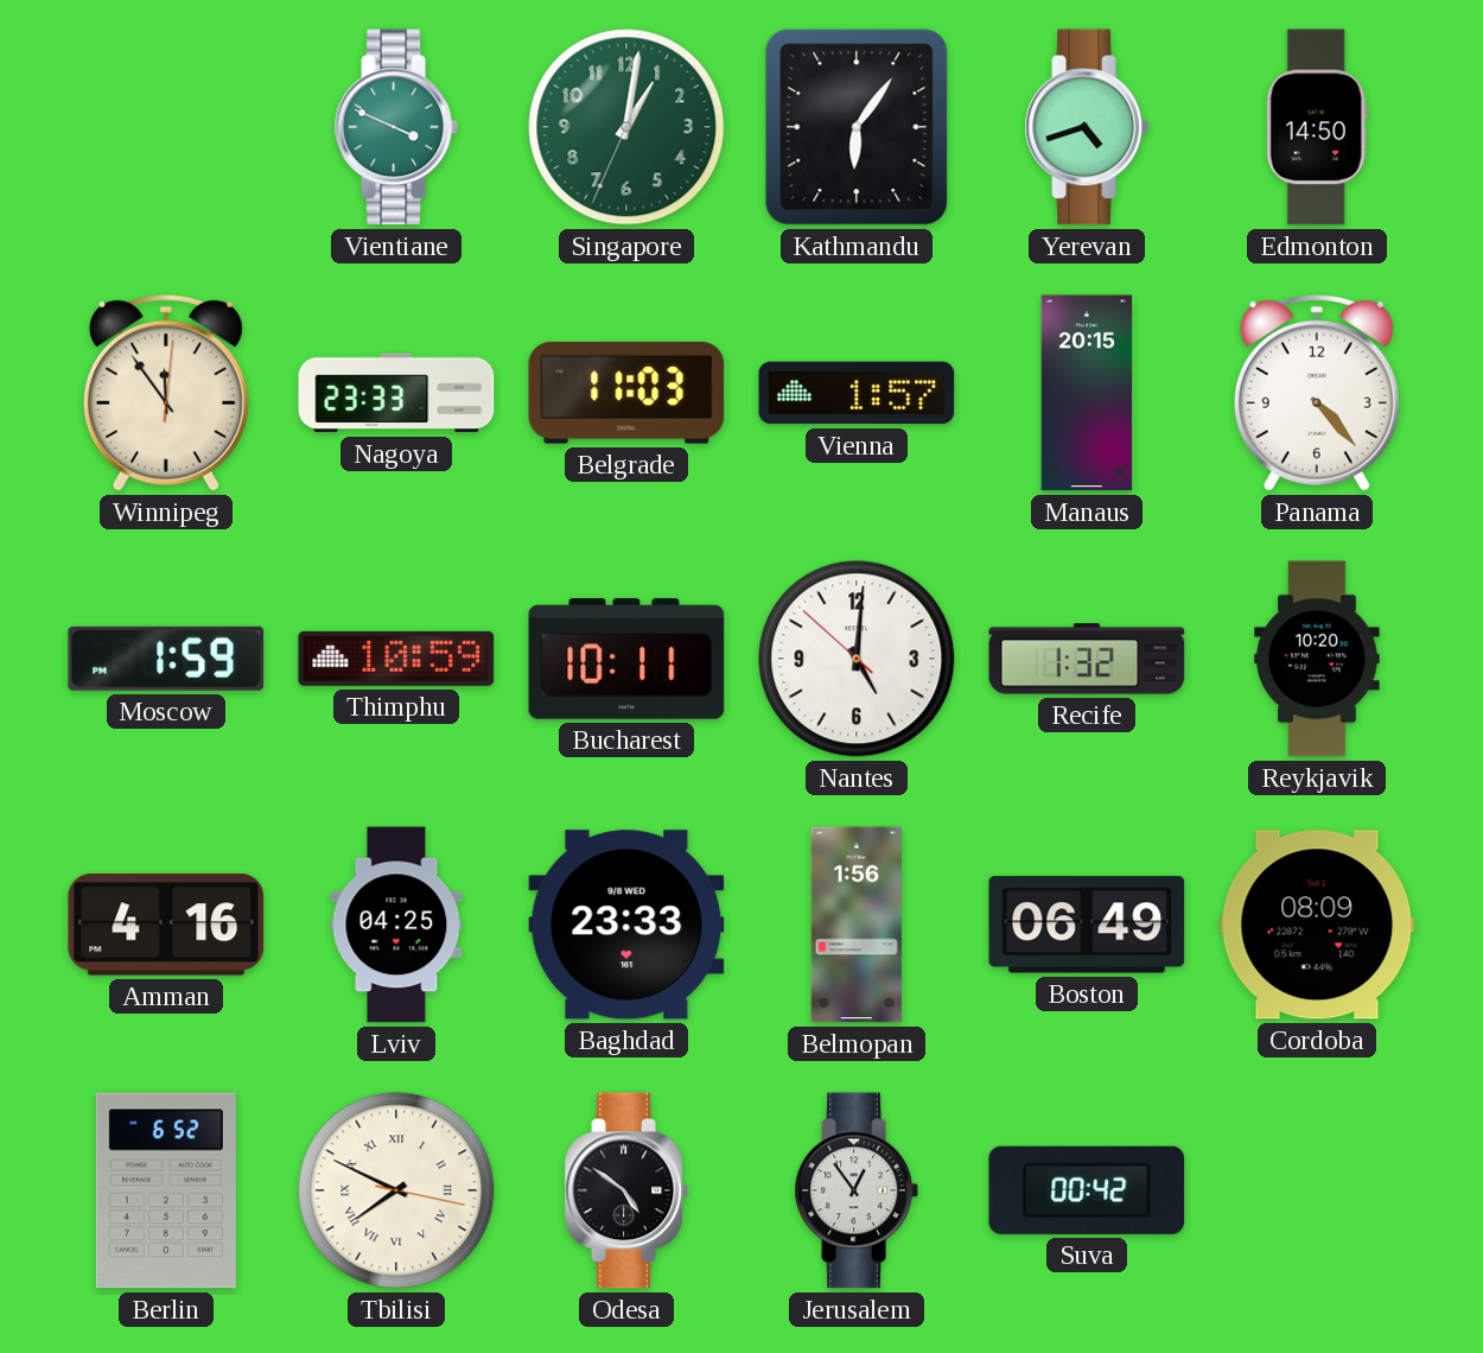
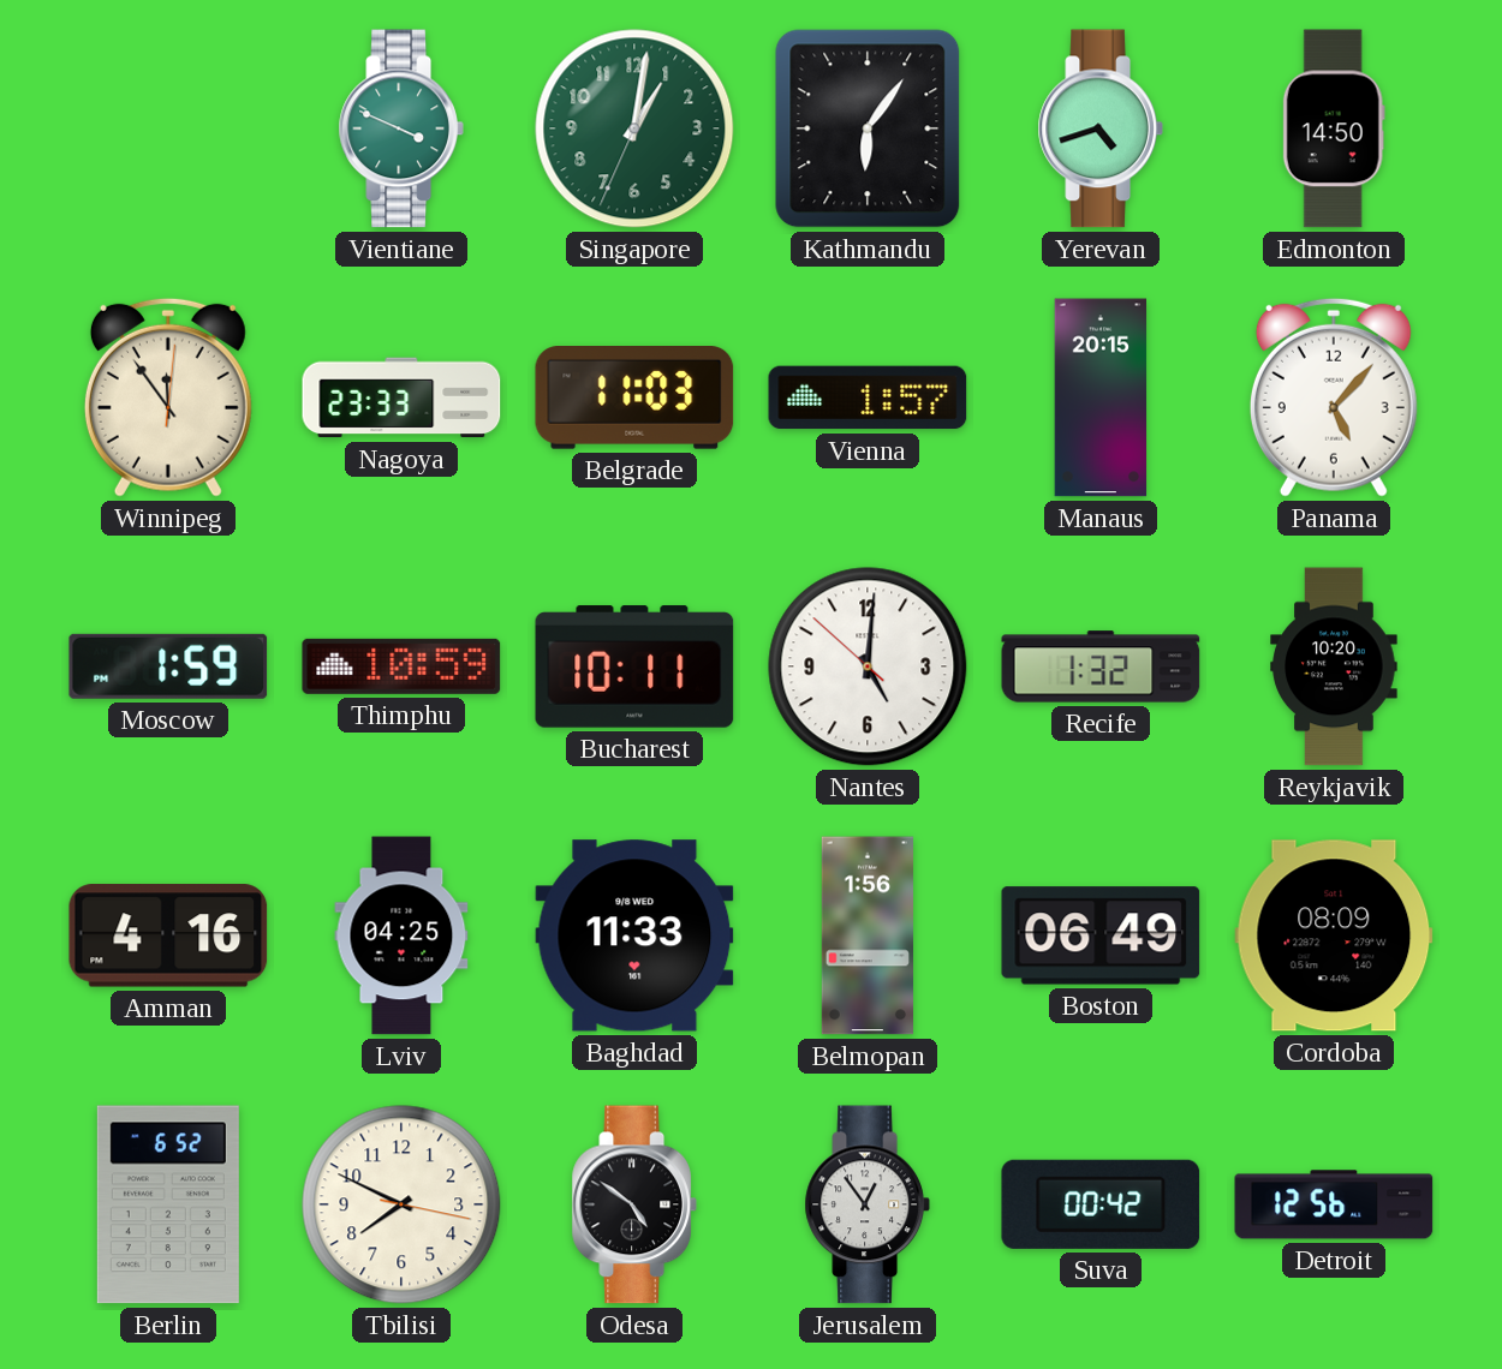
Panama: 4:23 -> 5:07 (1334, 397)
Baghdad: 23:33 -> 11:33 (634, 935)
Tbilisi numerals: Roman -> Arabic (401, 1204)
Detroit: none -> 12:56 (1334, 1204)
